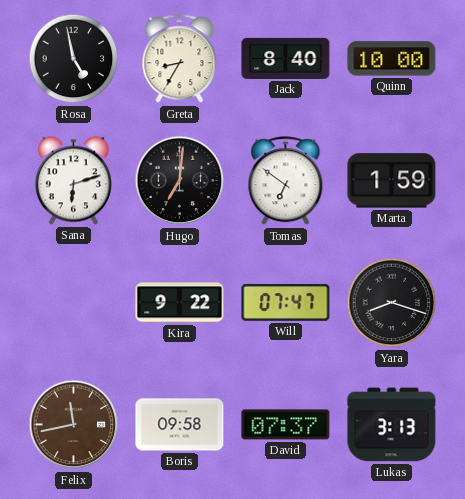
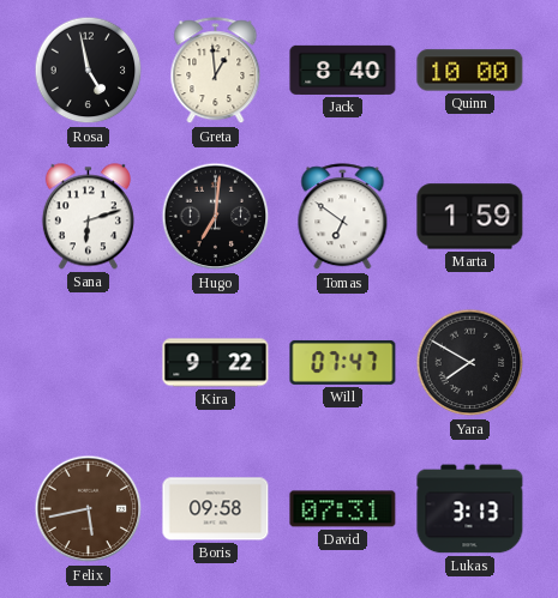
Greta: 8:35 -> 12:59 (216, 71)
Yara: 8:18 -> 7:50 (470, 363)
Felix: 11:43 -> 5:43 (89, 509)
David: 07:37 -> 07:31 (343, 509)
